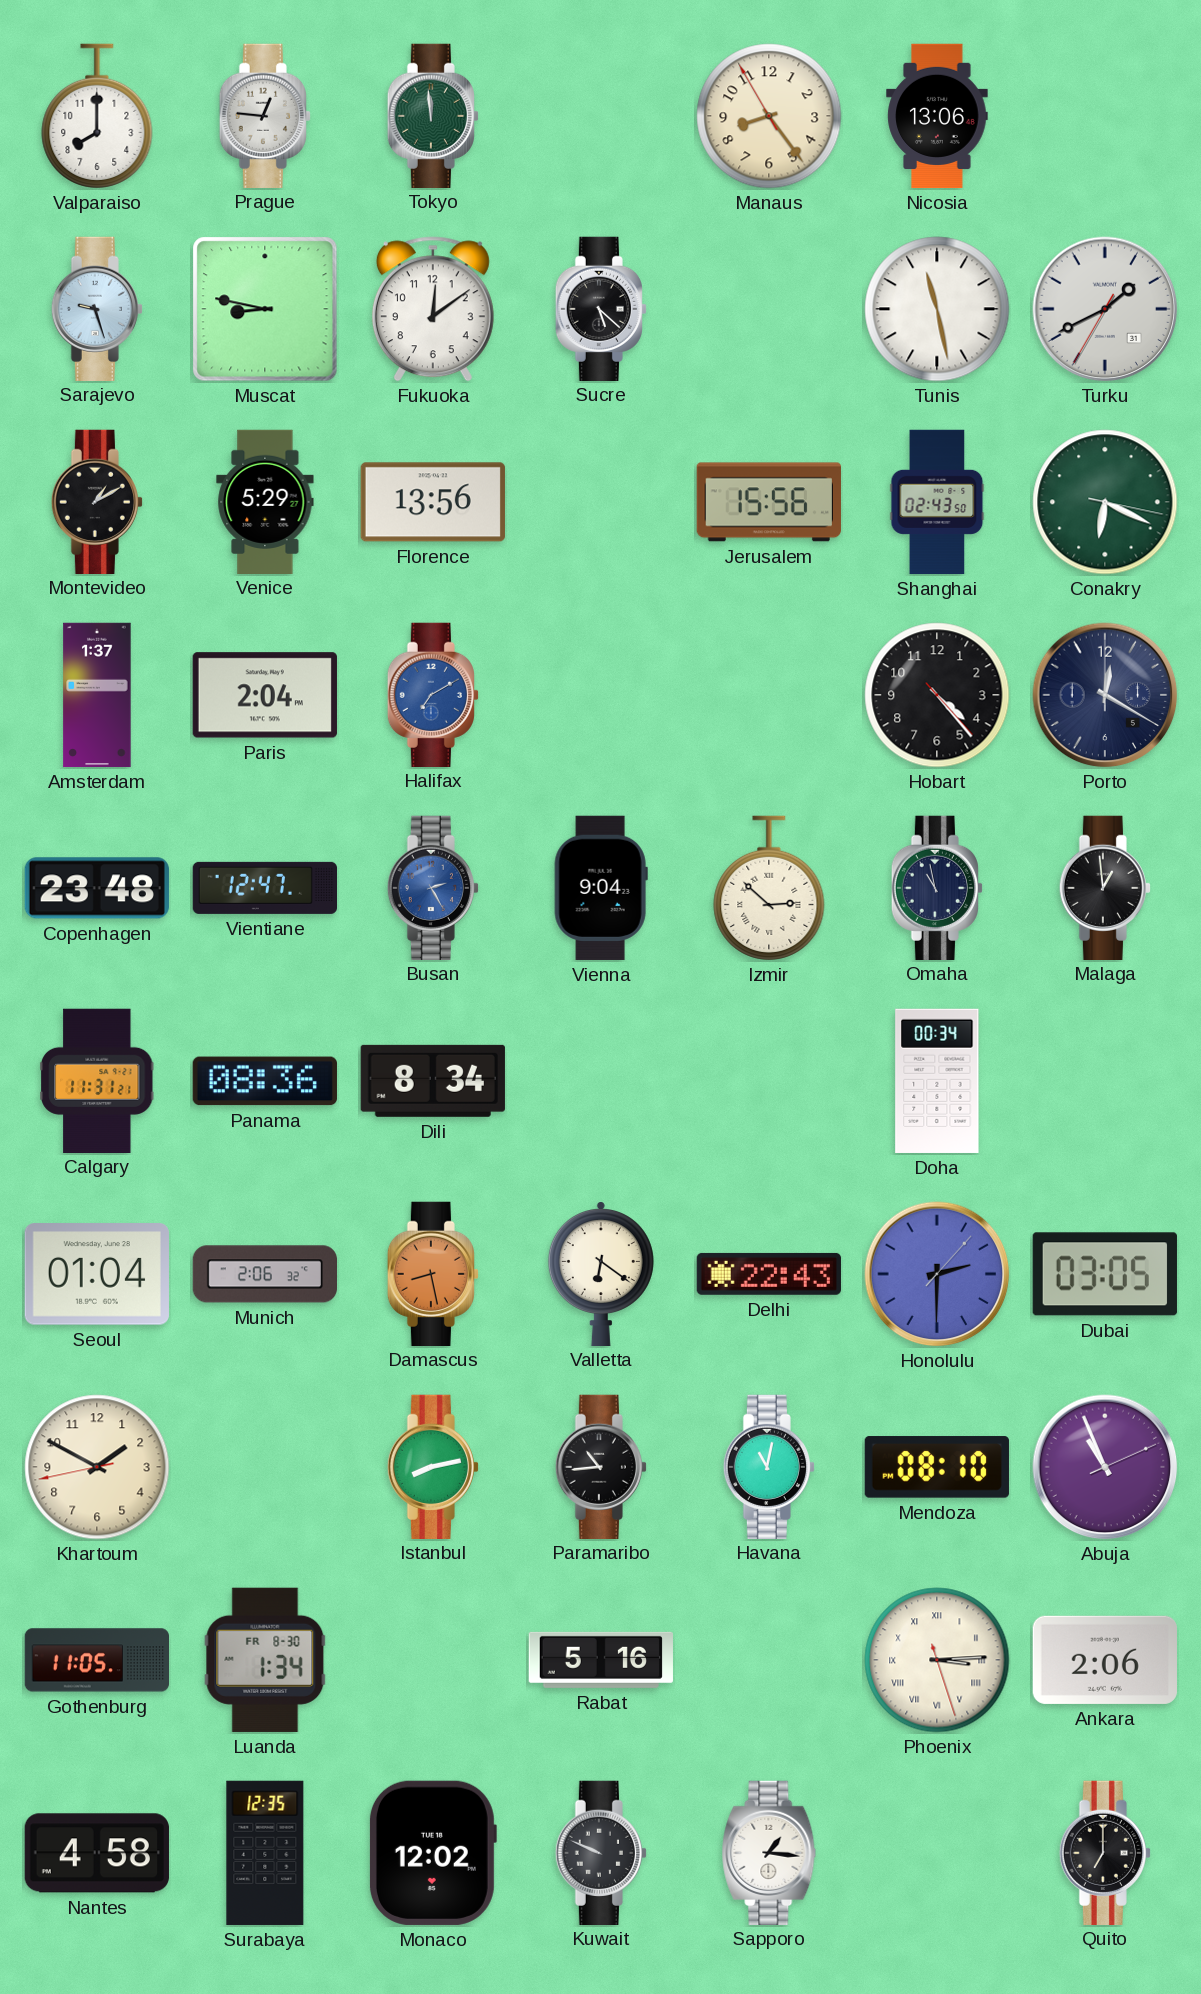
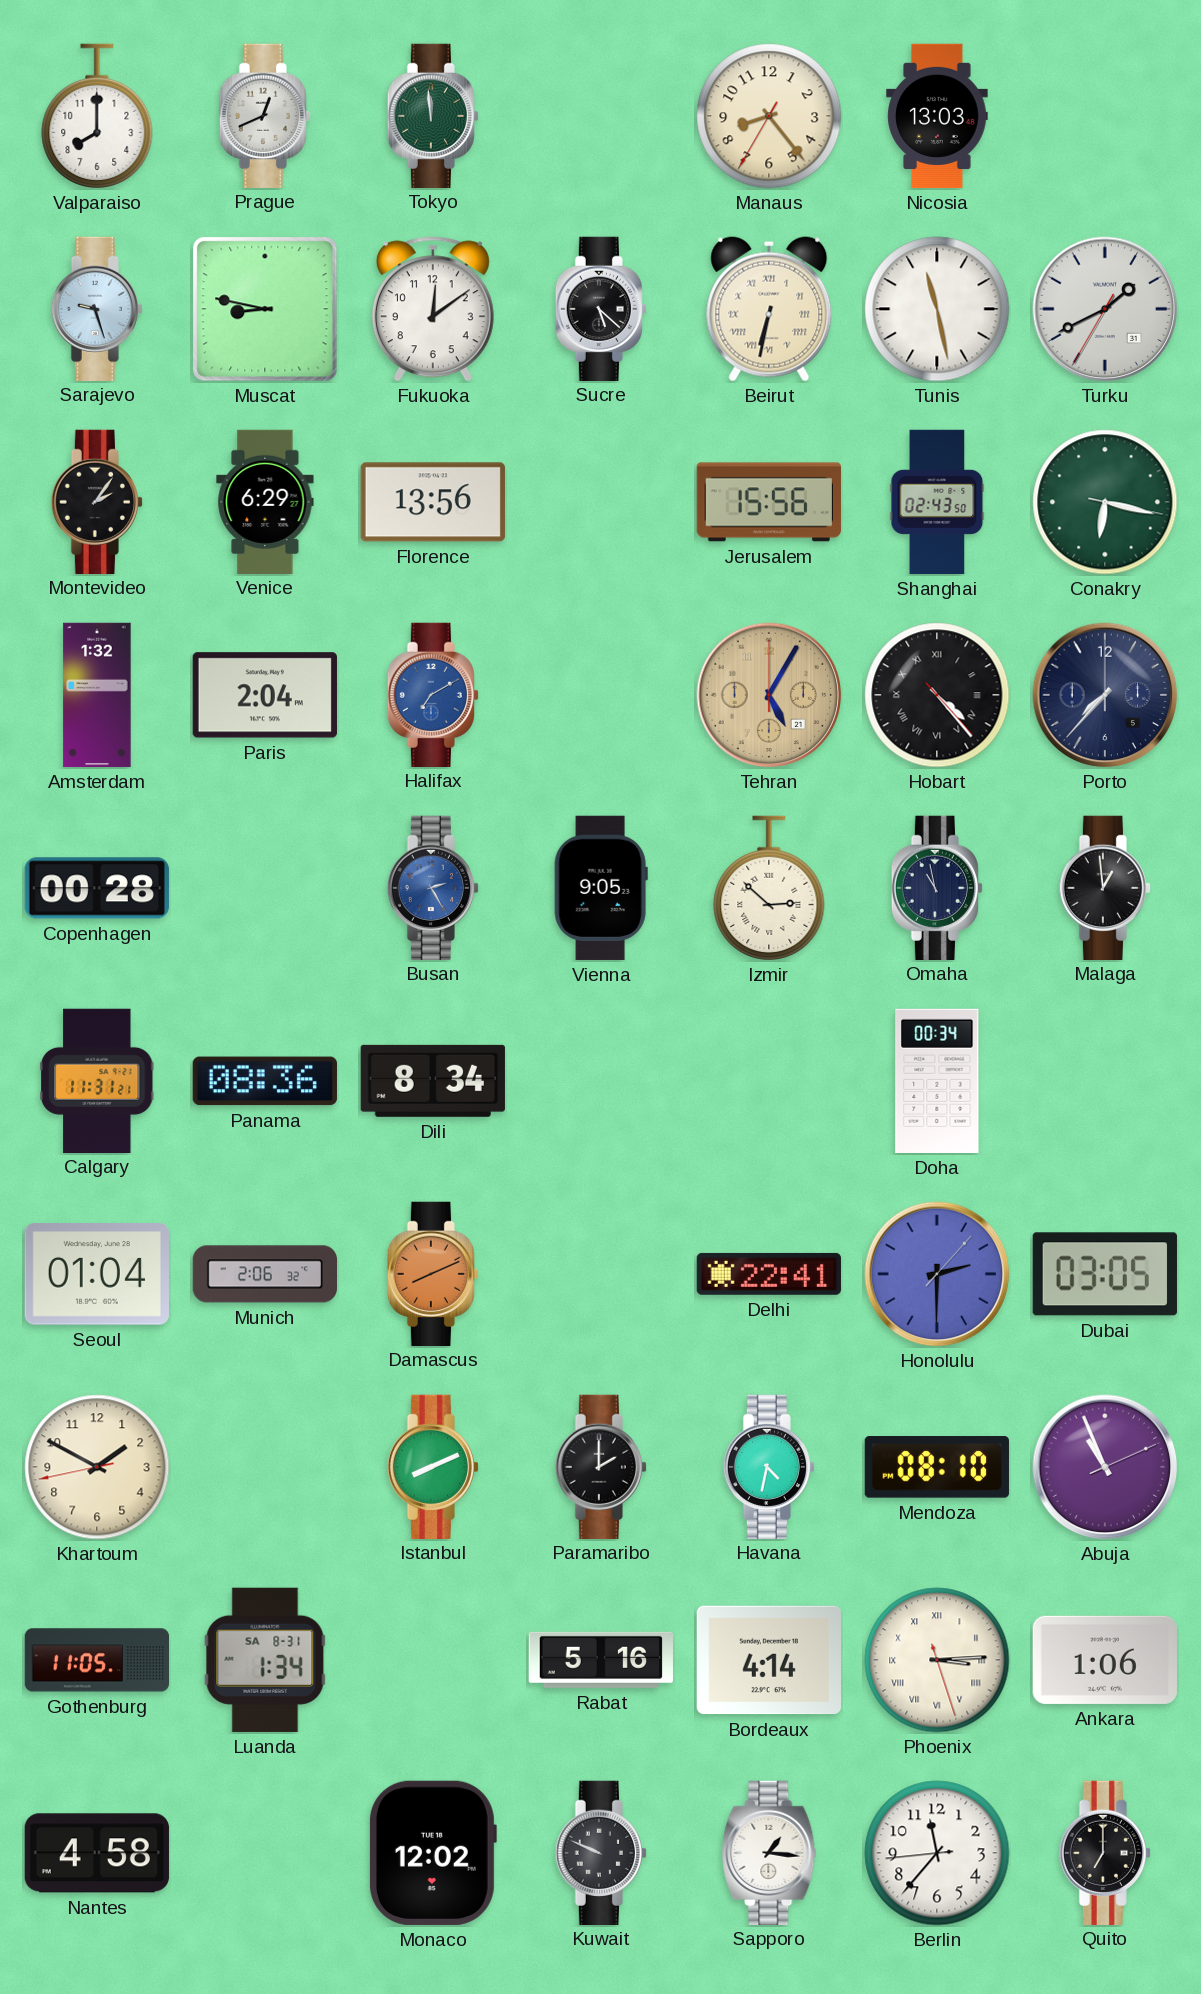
Prague: 12:46 -> 12:41 (265, 115)
Manaus: 8:23:55 -> 8:23:35 (769, 116)
Nicosia: 13:06 -> 13:03 (937, 116)
Beirut: none -> 6:32 (769, 309)
Montevideo: 1:10 -> 2:06 (97, 501)
Venice: 5:29 -> 6:29 (265, 501)
Conakry: 6:19 -> 6:17 (1105, 502)
Amsterdam: 1:37 -> 1:32 (97, 695)
Tehran: none -> 5:05 (769, 695)
Hobart numerals: Arabic -> Roman (937, 695)
Porto: 12:20 -> 7:37 (1105, 695)
Copenhagen: 23:48 -> 00:28 (97, 888)
Vientiane: 12:47 -> none (264, 888)
Vienna: 9:04 -> 9:05 (601, 888)
Damascus: 8:28 -> 8:11 (433, 1273)
Valletta: 6:21 -> none (601, 1274)
Delhi: 22:43 -> 22:41 (768, 1274)
Istanbul: 8:13 -> 8:11 (433, 1466)
Paramaribo: 10:44 -> 2:00 (601, 1466)
Havana: 11:02 -> 4:32 (769, 1466)
Luanda date: FR 8-30 -> SA 8-31 (265, 1660)
Bordeaux: none -> 4:14 (769, 1660)
Ankara: 2:06 -> 1:06 (1105, 1660)
Surabaya: 12:35 -> none (265, 1853)
Berlin: none -> 11:36 (937, 1853)
